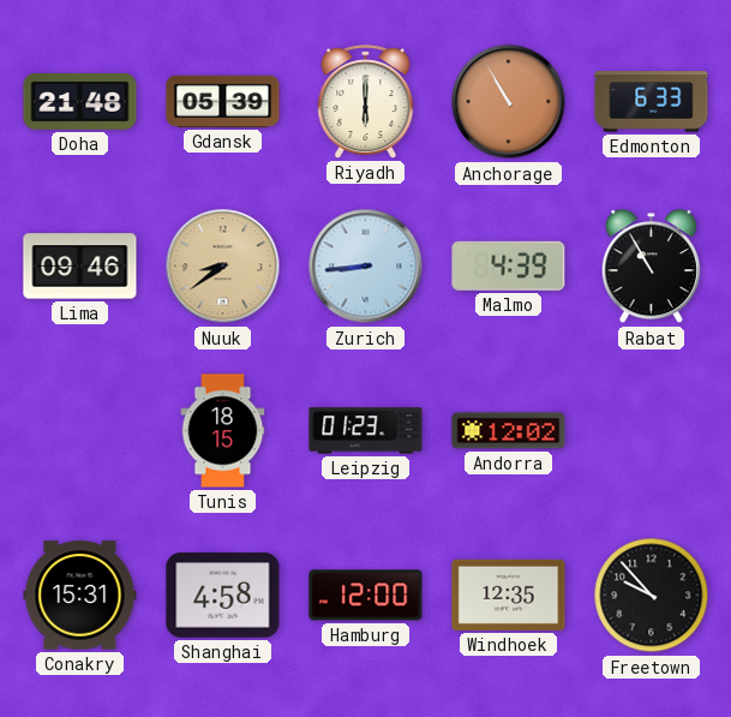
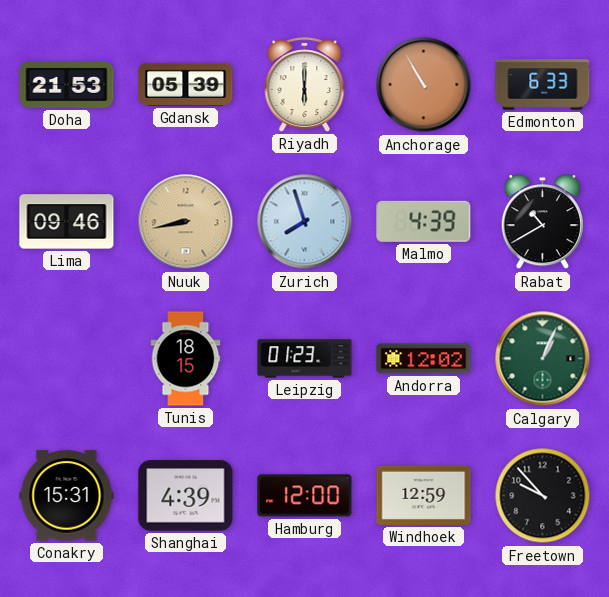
Doha: 21:48 -> 21:53 (67, 85)
Nuuk: 8:39 -> 8:43 (186, 222)
Zurich: 8:44 -> 7:57 (305, 222)
Rabat: 10:55 -> 10:40 (542, 222)
Calgary: none -> 1:04 (543, 359)
Shanghai: 4:58 -> 4:39 (186, 496)
Windhoek: 12:35 -> 12:59 (424, 495)
